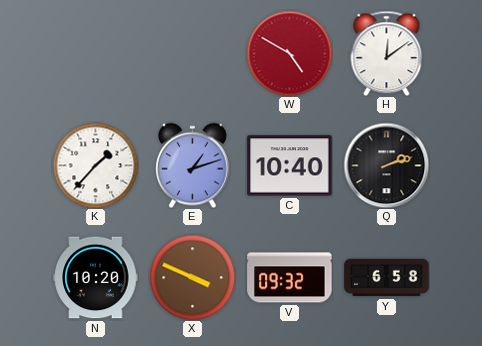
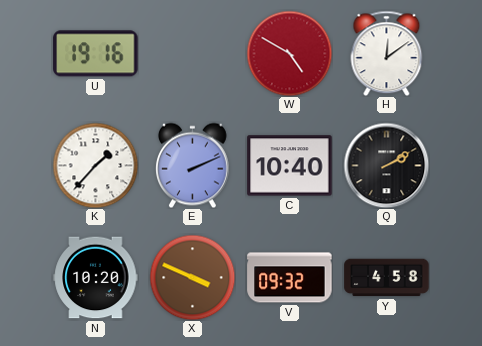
U: none -> 19:16 (96, 54)
E: 1:12 -> 2:11 (193, 165)
Q: 2:12 -> 2:10 (386, 165)
Y: 6:58 -> 4:58 (387, 278)
